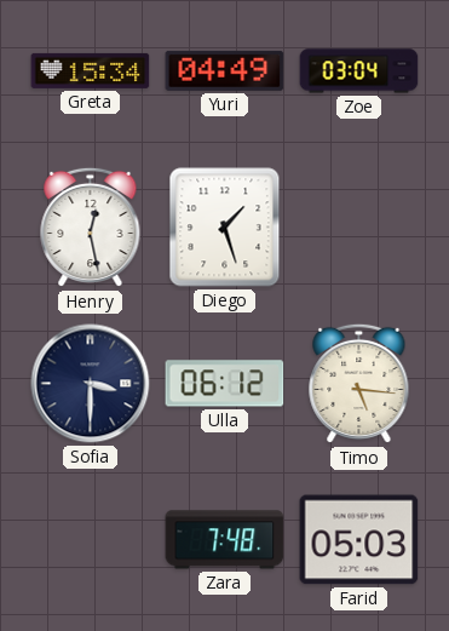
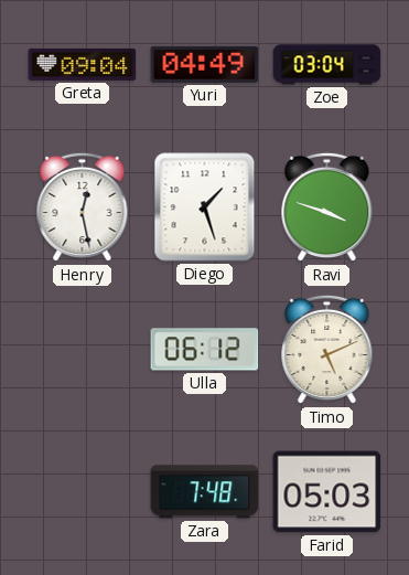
Greta: 15:34 -> 09:04 (83, 64)
Ravi: none -> 3:48 (327, 207)
Sofia: 3:30 -> none (91, 384)
Timo: 5:16 -> 5:11 (327, 350)
